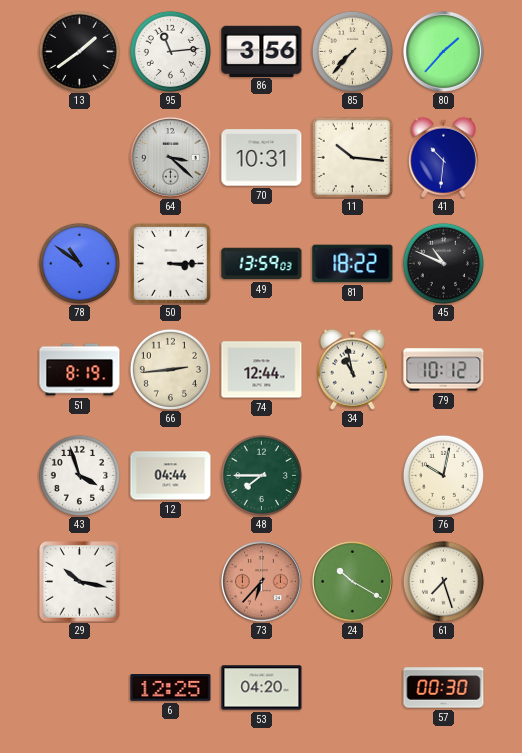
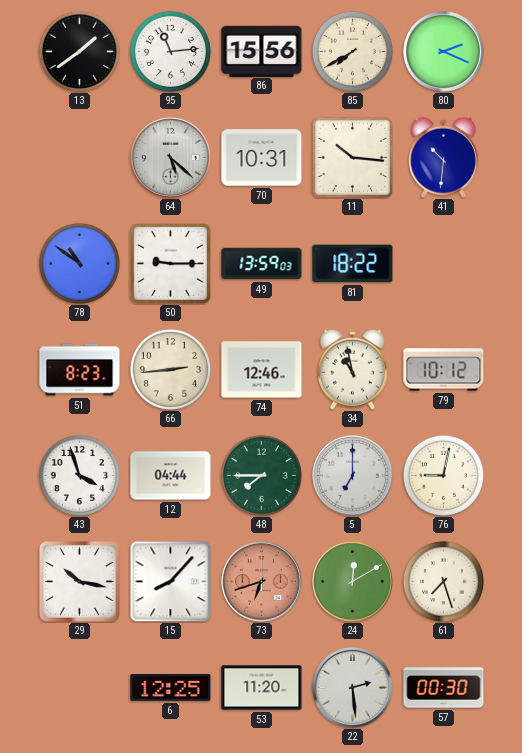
86: 3:56 -> 15:56 (262, 51)
85: 7:37 -> 7:40 (352, 51)
80: 1:37 -> 2:19 (443, 51)
64: 3:22 -> 5:22 (170, 157)
50: 3:15 -> 9:15 (170, 263)
45: 10:49 -> none (443, 263)
51: 8:19 -> 8:23 (80, 370)
74: 12:44 -> 12:46 (262, 370)
5: none -> 7:00 (352, 475)
76: 10:02 -> 9:02 (443, 475)
15: none -> 8:07 (170, 581)
73: 6:37 -> 6:42 (261, 581)
24: 10:20 -> 12:10 (352, 581)
53: 04:20 -> 11:20 (262, 688)
22: none -> 2:29 (352, 687)
